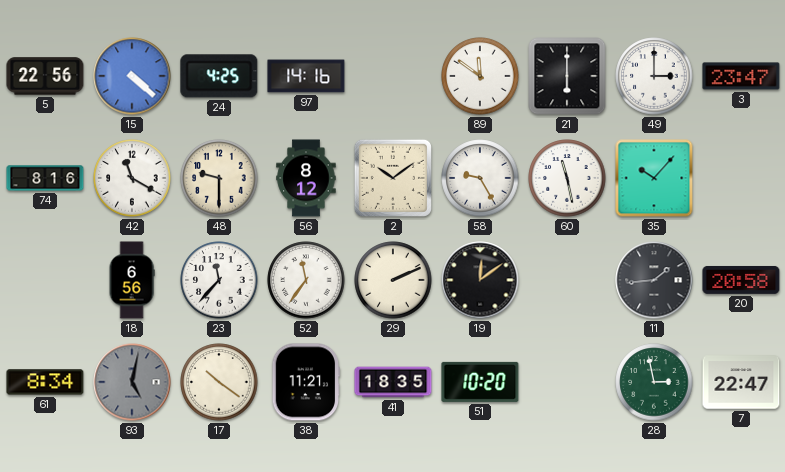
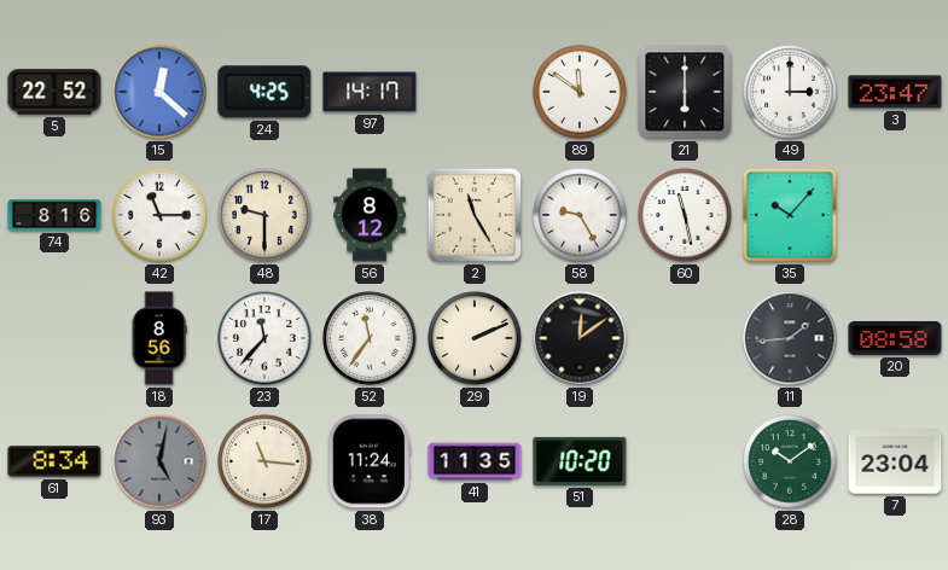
5: 22:56 -> 22:52 (54, 92)
15: 4:22 -> 12:22 (159, 92)
97: 14:16 -> 14:17 (370, 92)
42: 11:20 -> 11:15 (159, 215)
2: 10:09 -> 11:25 (475, 215)
18: 6:56 -> 8:56 (159, 338)
20: 20:58 -> 08:58 (895, 338)
17: 10:21 -> 11:16 (264, 461)
38: 11:21 -> 11:24 (368, 461)
41: 18:35 -> 11:35 (475, 461)
28: 2:58 -> 10:09 (790, 461)
7: 22:47 -> 23:04 (895, 461)
